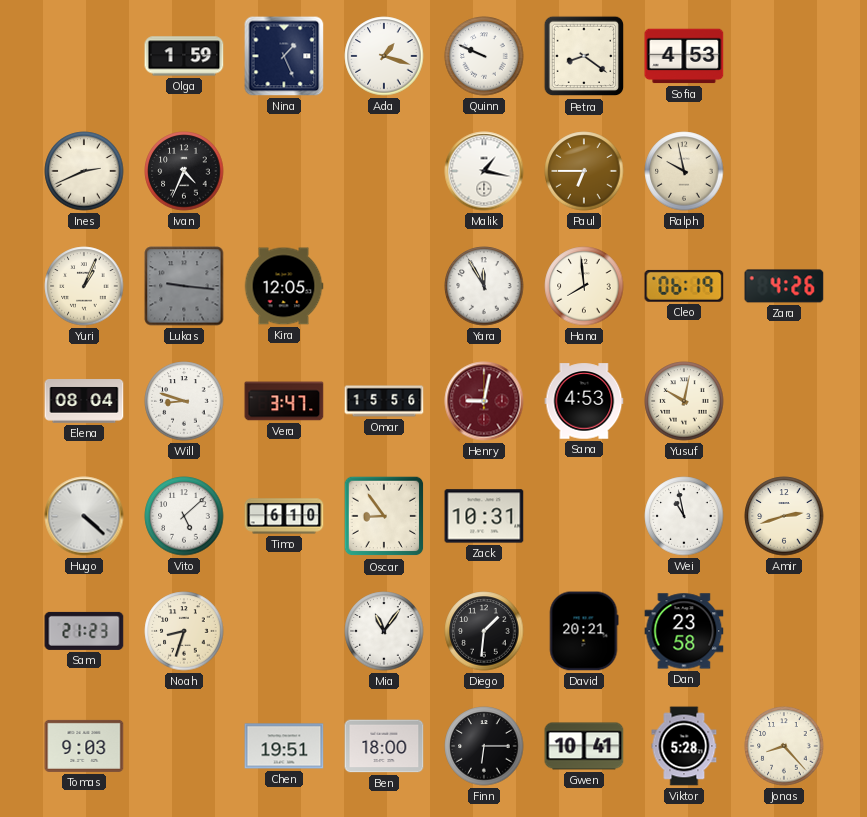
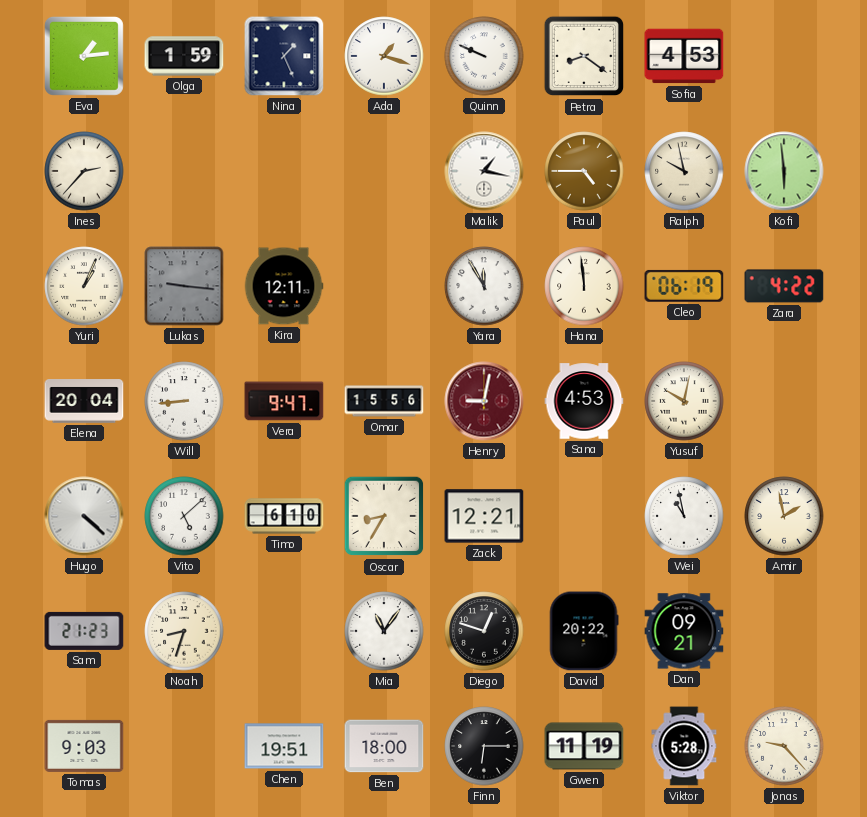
Eva: none -> 1:14 (84, 56)
Ines: 2:41 -> 2:37 (84, 171)
Ivan: 4:34 -> none (184, 171)
Paul: 6:45 -> 4:45 (584, 171)
Kofi: none -> 5:59 (784, 171)
Kira: 12:05 -> 12:11 (284, 286)
Hana: 7:59 -> 11:59 (584, 286)
Zara: 4:26 -> 4:22 (784, 286)
Elena: 08:04 -> 20:04 (84, 401)
Will: 8:48 -> 8:44 (184, 401)
Vera: 3:47 -> 9:47 (284, 401)
Oscar: 8:54 -> 8:35 (384, 516)
Zack: 10:31 -> 12:21 (484, 516)
Amir: 2:42 -> 1:58 (784, 516)
Diego: 1:31 -> 12:48 (484, 631)
David: 20:21 -> 20:22 (584, 631)
Dan: 23:58 -> 09:21 (684, 631)
Gwen: 10:41 -> 11:19 (584, 746)
Jonas: 8:23 -> 9:23 (784, 746)
